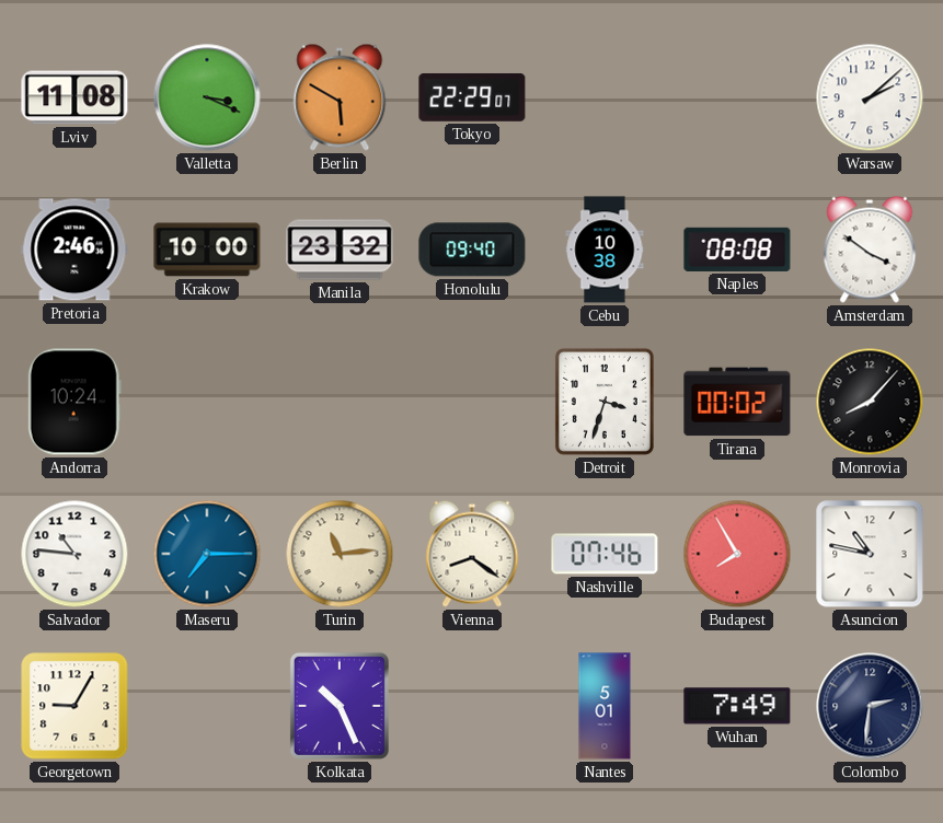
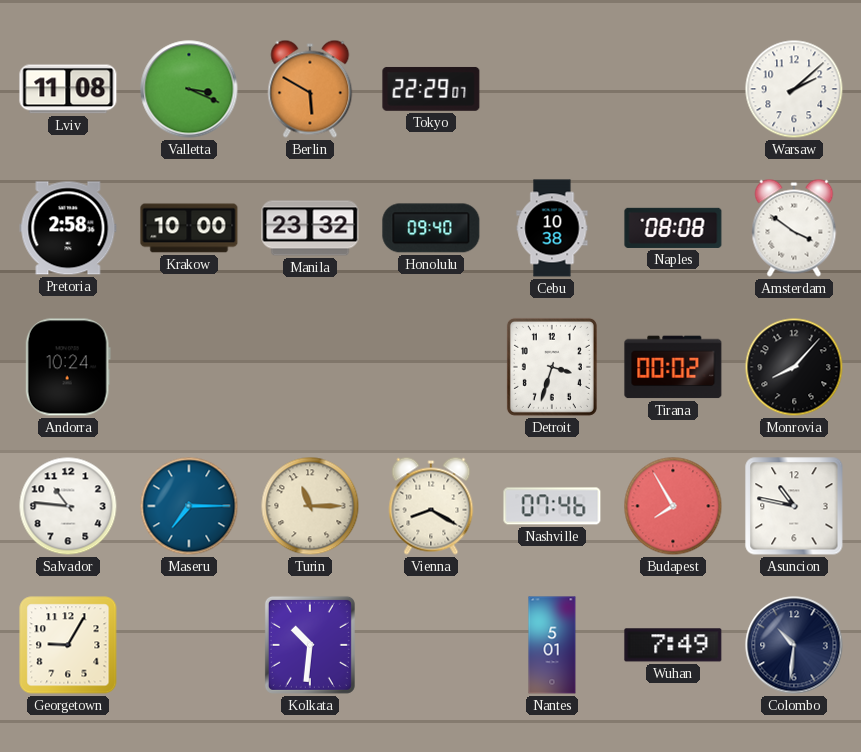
Pretoria: 2:46 -> 2:58 (68, 228)
Turin: 11:14 -> 11:15 (310, 506)
Vienna: 8:21 -> 8:20 (431, 506)
Kolkata: 10:26 -> 10:31 (310, 645)
Colombo: 2:31 -> 10:31 (794, 645)
